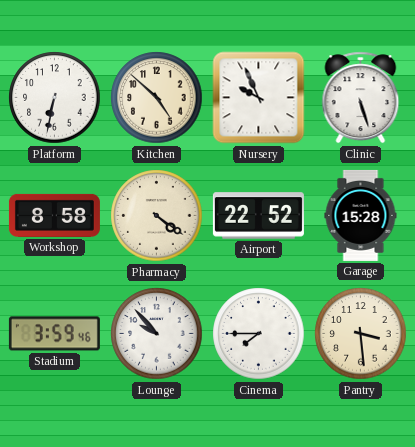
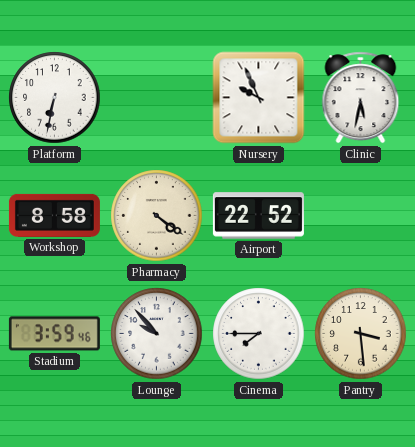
Kitchen: 4:52 -> none (157, 98)
Clinic: 5:27 -> 5:32 (361, 98)
Garage: 15:28 -> none (361, 215)
